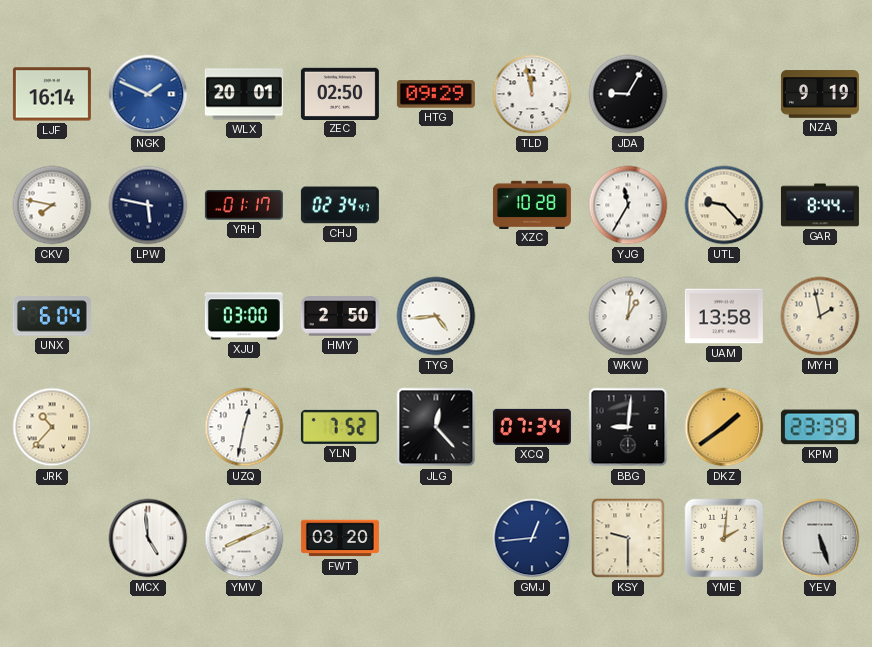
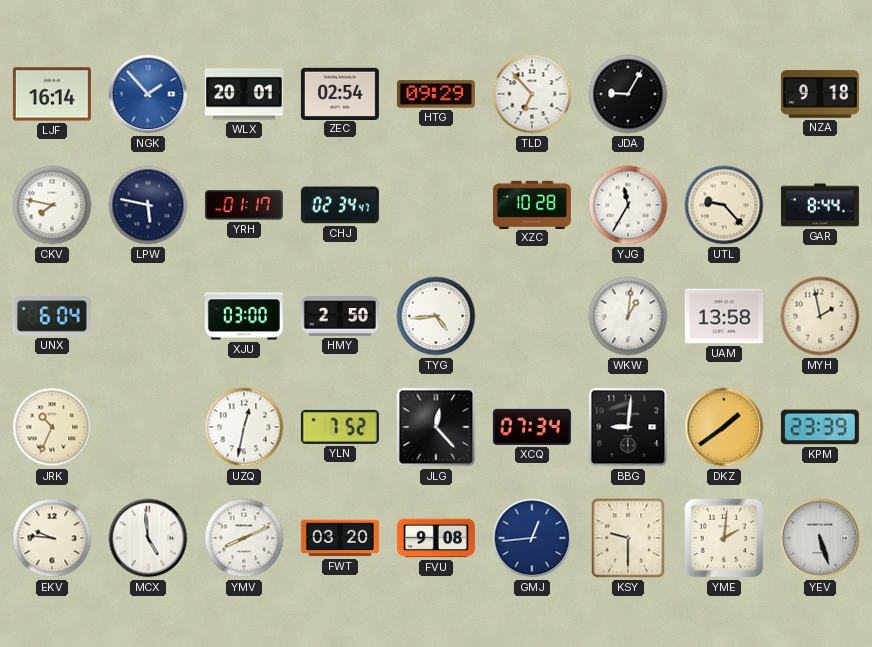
NGK: 1:49 -> 1:53 (148, 94)
ZEC: 02:50 -> 02:54 (340, 93)
TLD: 11:58 -> 6:53 (532, 94)
NZA: 9:19 -> 9:18 (820, 94)
JRK: 10:37 -> 10:34 (52, 427)
EKV: none -> 9:46 (52, 538)
FVU: none -> 9:08 (436, 538)
